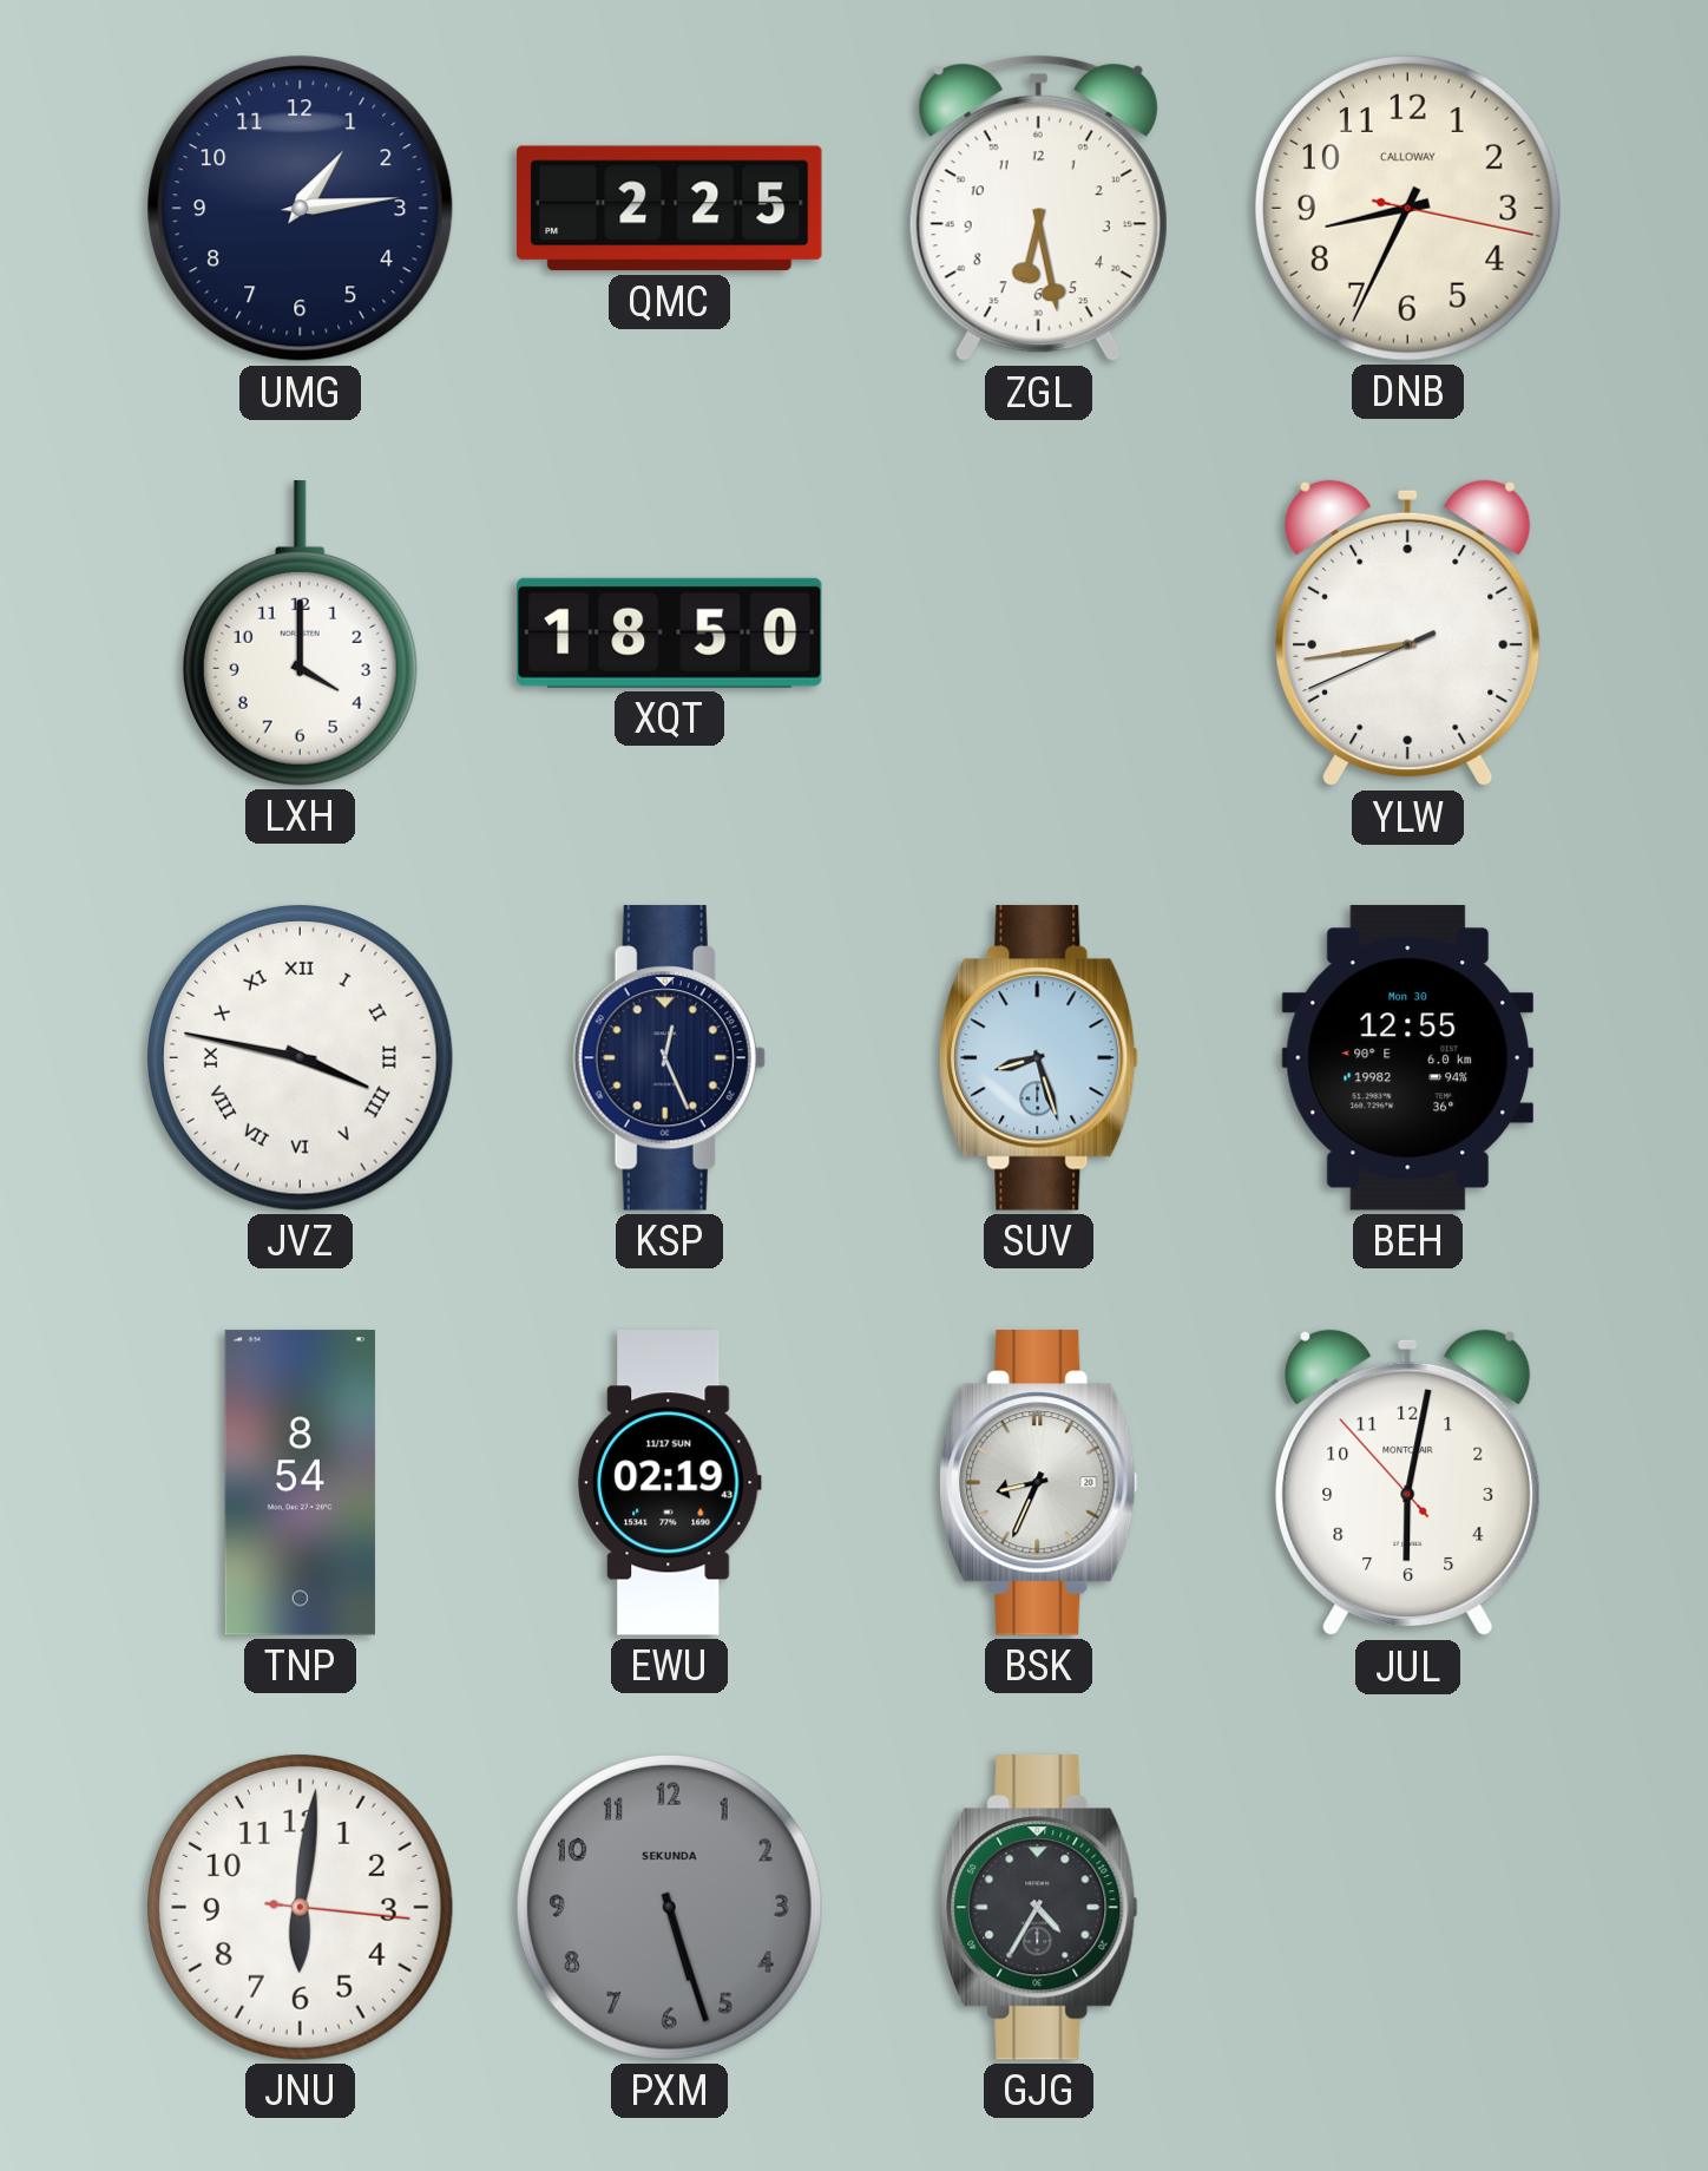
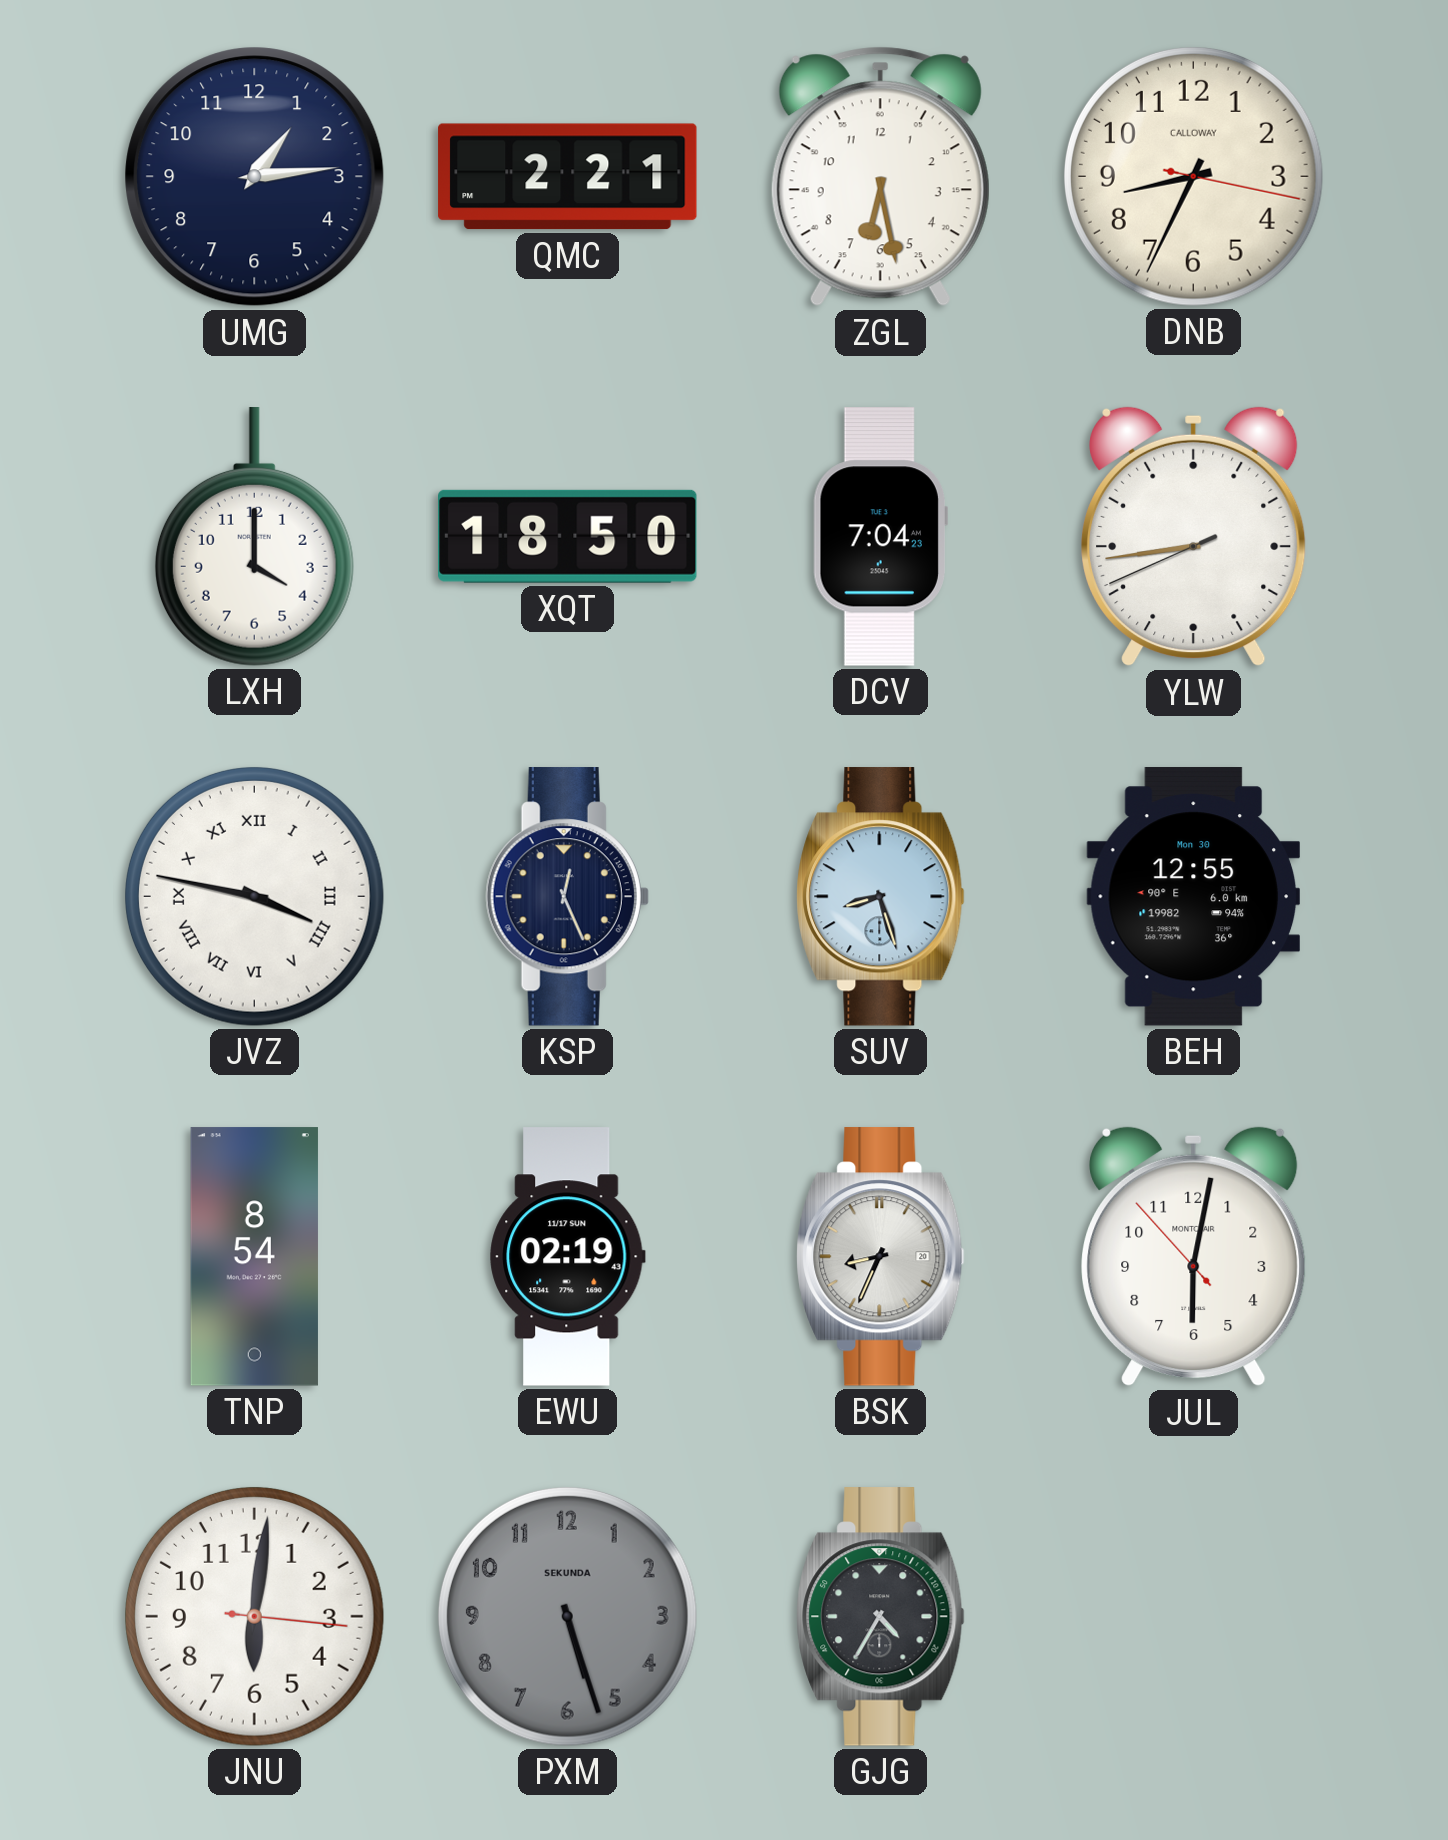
QMC: 2:25 -> 2:21 (568, 177)
DCV: none -> 7:04 (880, 537)
